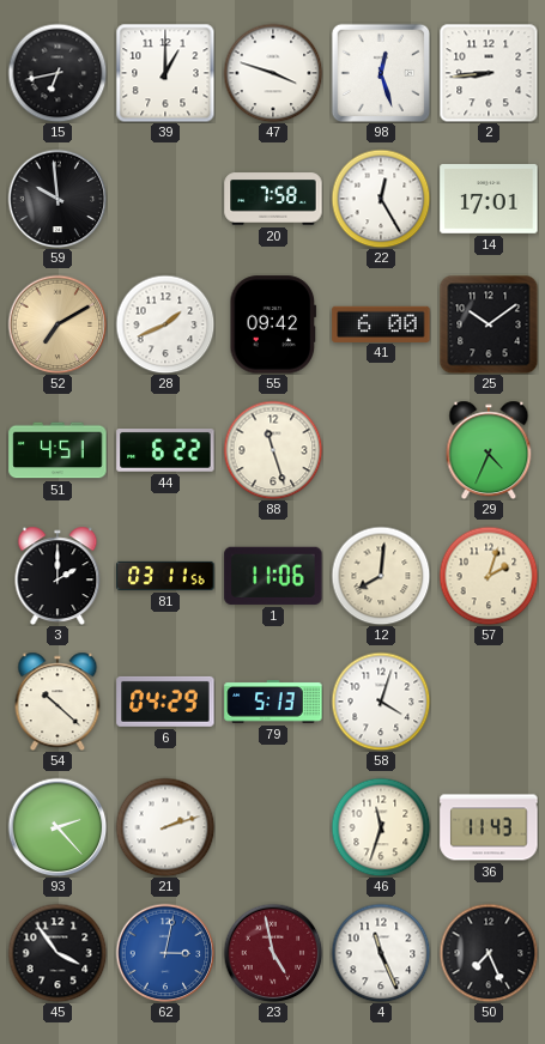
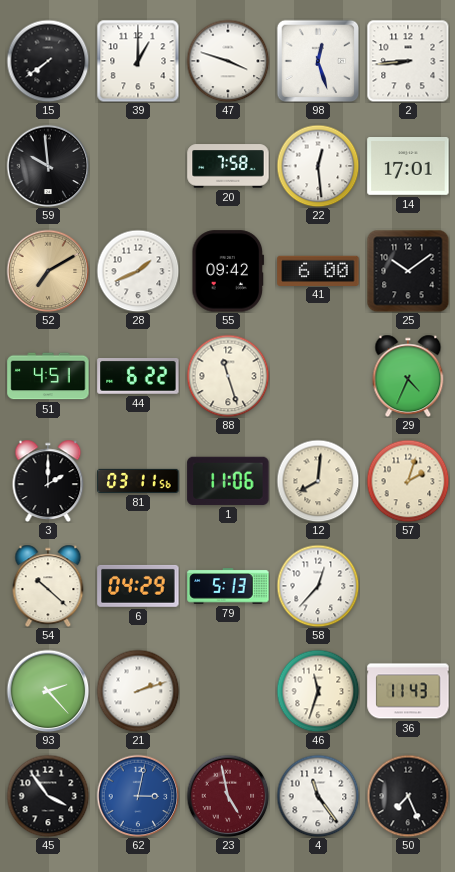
15: 6:43 -> 7:39 (48, 61)
22: 12:25 -> 12:29 (318, 166)
58: 4:03 -> 12:37 (318, 586)
4: 11:26 -> 11:24 (318, 796)
